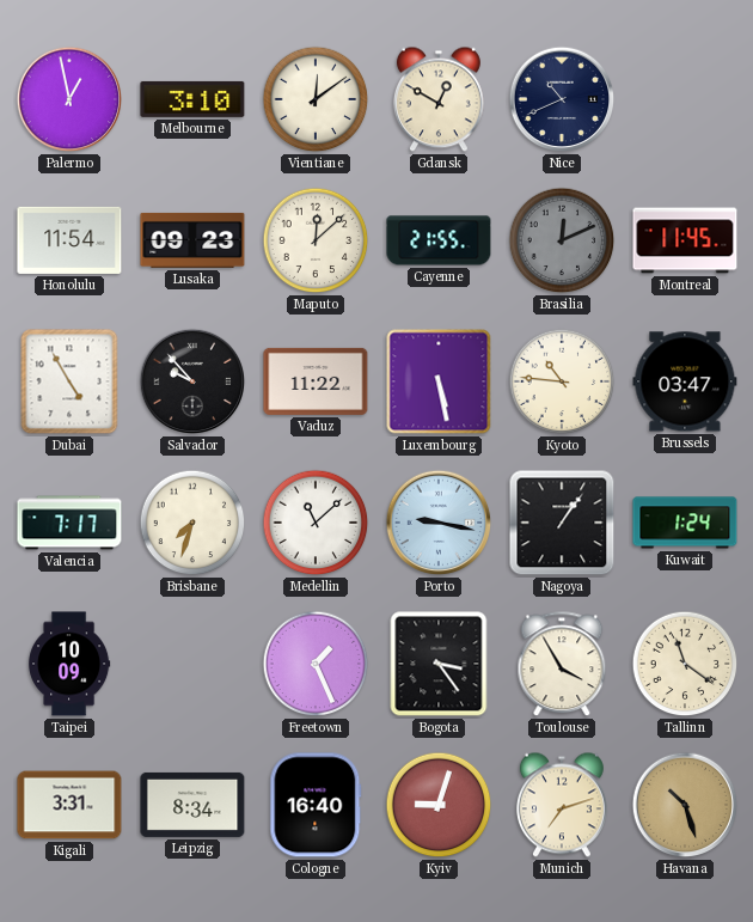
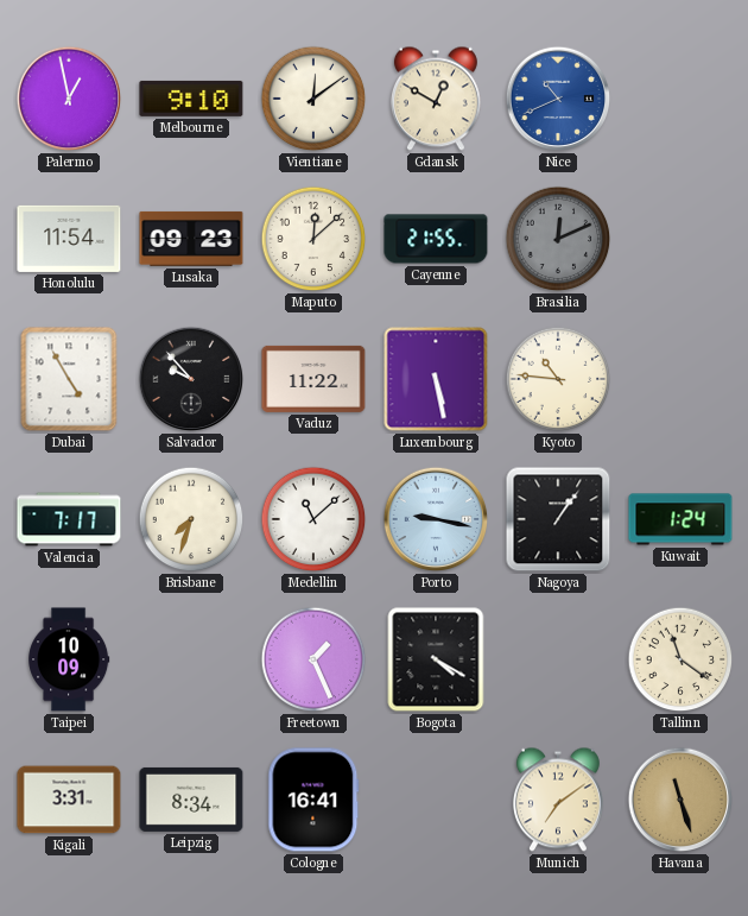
Melbourne: 3:10 -> 9:10 (191, 99)
Nice dial: navy -> blue (558, 99)
Montreal: 11:45 -> none (685, 240)
Brussels: 03:47 -> none (685, 381)
Bogota: 3:24 -> 4:20 (436, 659)
Toulouse: 3:55 -> none (562, 665)
Cologne: 16:40 -> 16:41 (313, 800)
Kyiv: 9:03 -> none (439, 805)
Munich: 7:12 -> 7:09 (558, 800)
Havana: 10:27 -> 11:27 (680, 800)
